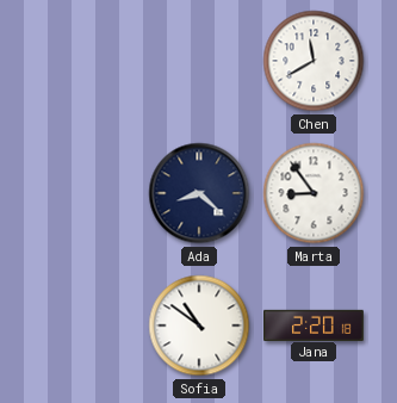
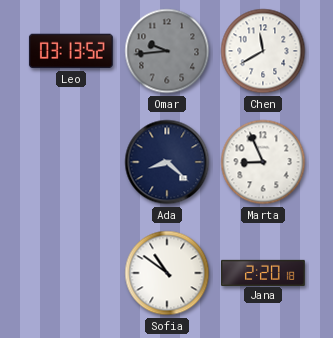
Leo: none -> 03:13 (71, 51)
Omar: none -> 9:44 (167, 51)
Marta: 8:54 -> 8:56 (263, 162)
